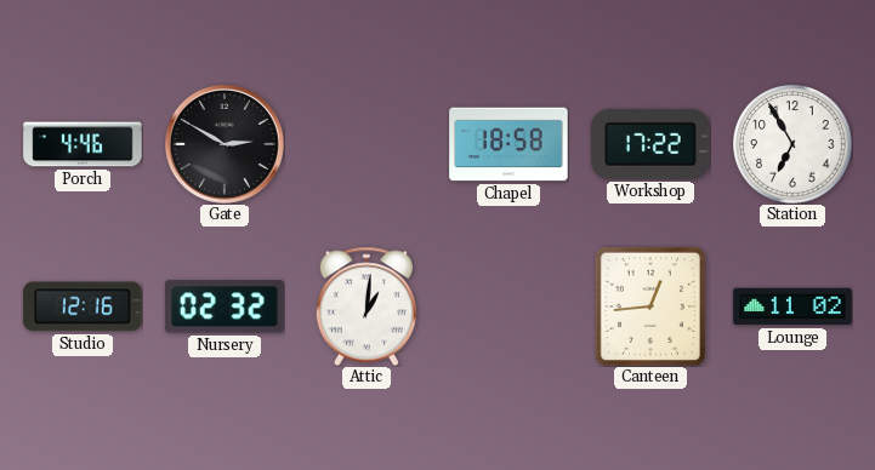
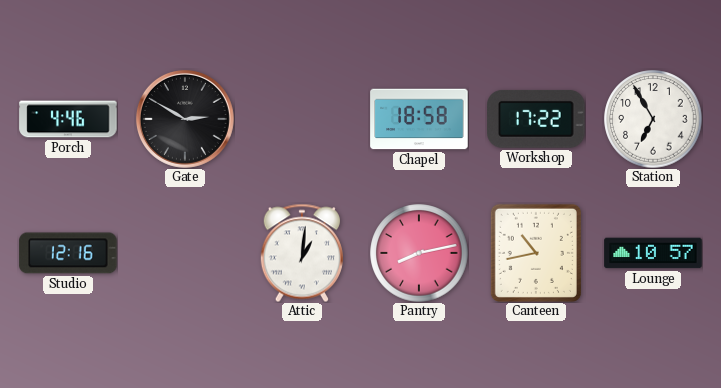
Nursery: 02:32 -> none (225, 306)
Pantry: none -> 8:13 (419, 253)
Canteen: 12:44 -> 10:43 (536, 253)
Lounge: 11:02 -> 10:57 (653, 253)
